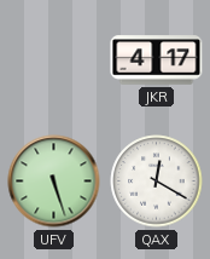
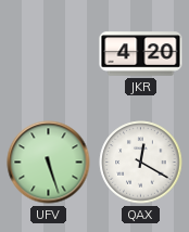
JKR: 4:17 -> 4:20 (141, 54)
